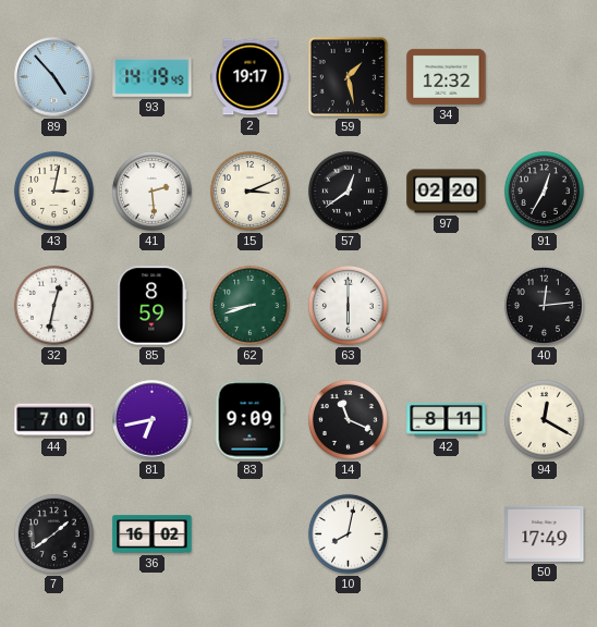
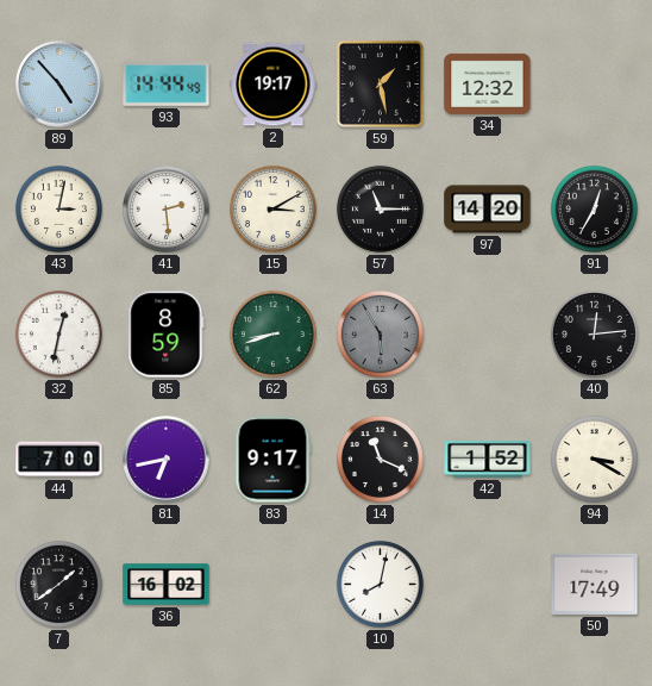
93: 14:19 -> 14:44 (167, 85)
15: 3:11 -> 3:10 (272, 208)
57: 12:39 -> 11:15 (380, 208)
97: 02:20 -> 14:20 (488, 210)
63: 6:00 -> 5:55 (380, 333)
63 dial: white -> grey (380, 333)
83: 9:09 -> 9:17 (272, 460)
42: 8:11 -> 1:52 (488, 460)
94: 12:20 -> 3:20 (594, 459)
